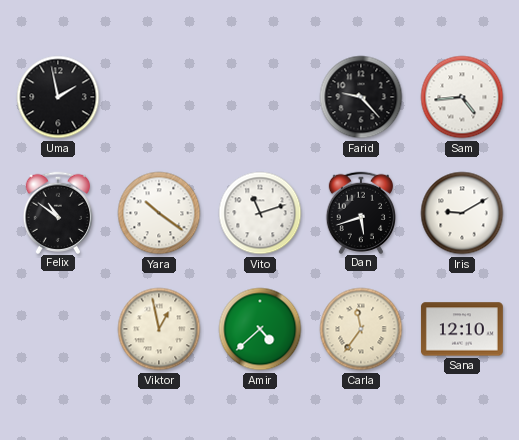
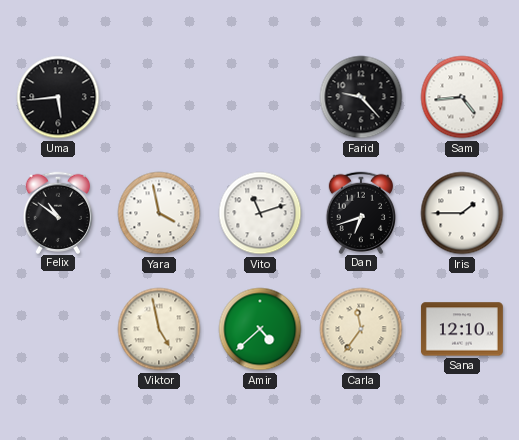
Uma: 1:58 -> 5:44 (58, 97)
Yara: 10:21 -> 3:58 (159, 213)
Dan: 5:42 -> 6:42 (360, 212)
Iris: 9:10 -> 1:45 (462, 213)
Viktor: 12:58 -> 4:58 (159, 329)
